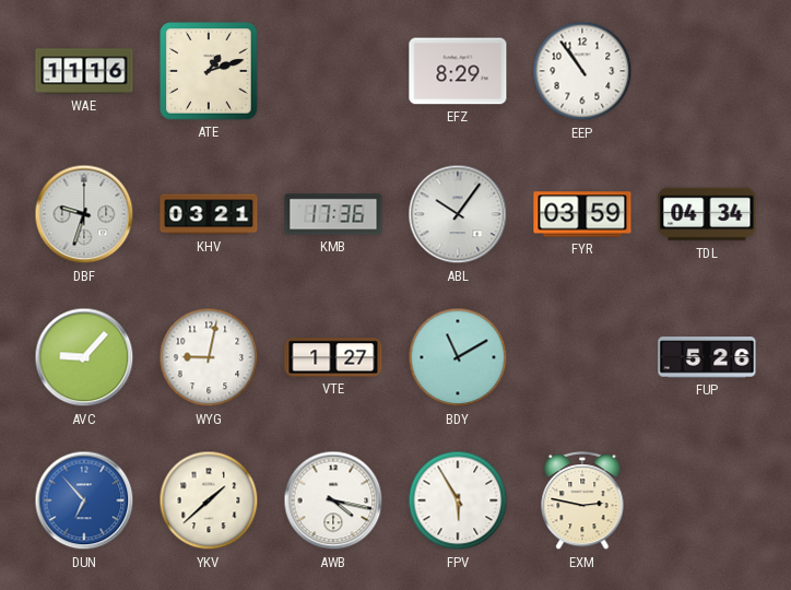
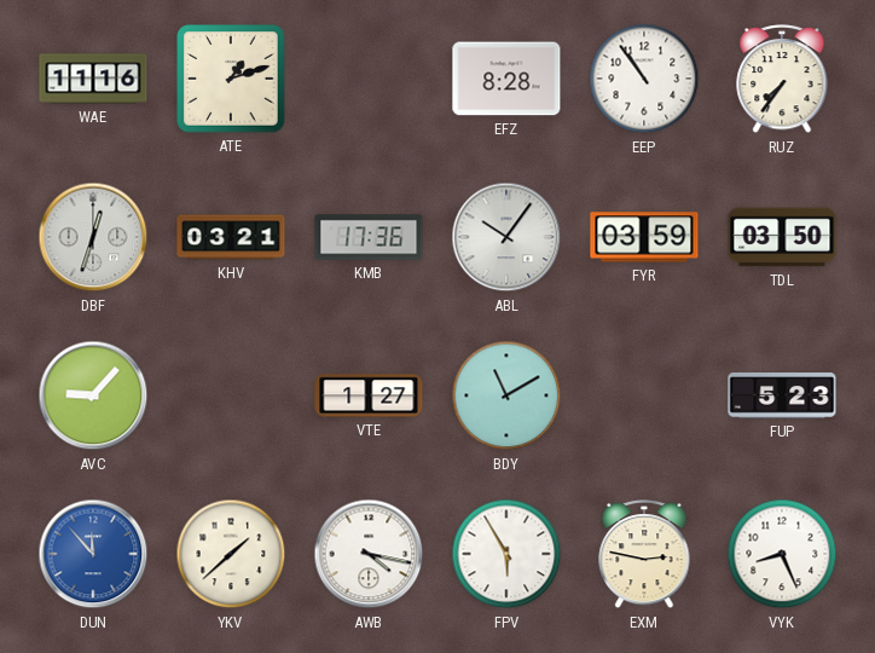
EFZ: 8:29 -> 8:28 (506, 79)
RUZ: none -> 7:36 (782, 79)
DBF: 9:33 -> 12:33 (93, 237)
TDL: 04:34 -> 03:50 (782, 237)
WYG: 9:02 -> none (209, 357)
FUP: 5:26 -> 5:23 (782, 395)
DUN: 6:53 -> 11:53 (93, 554)
VYK: none -> 8:26 (782, 554)
